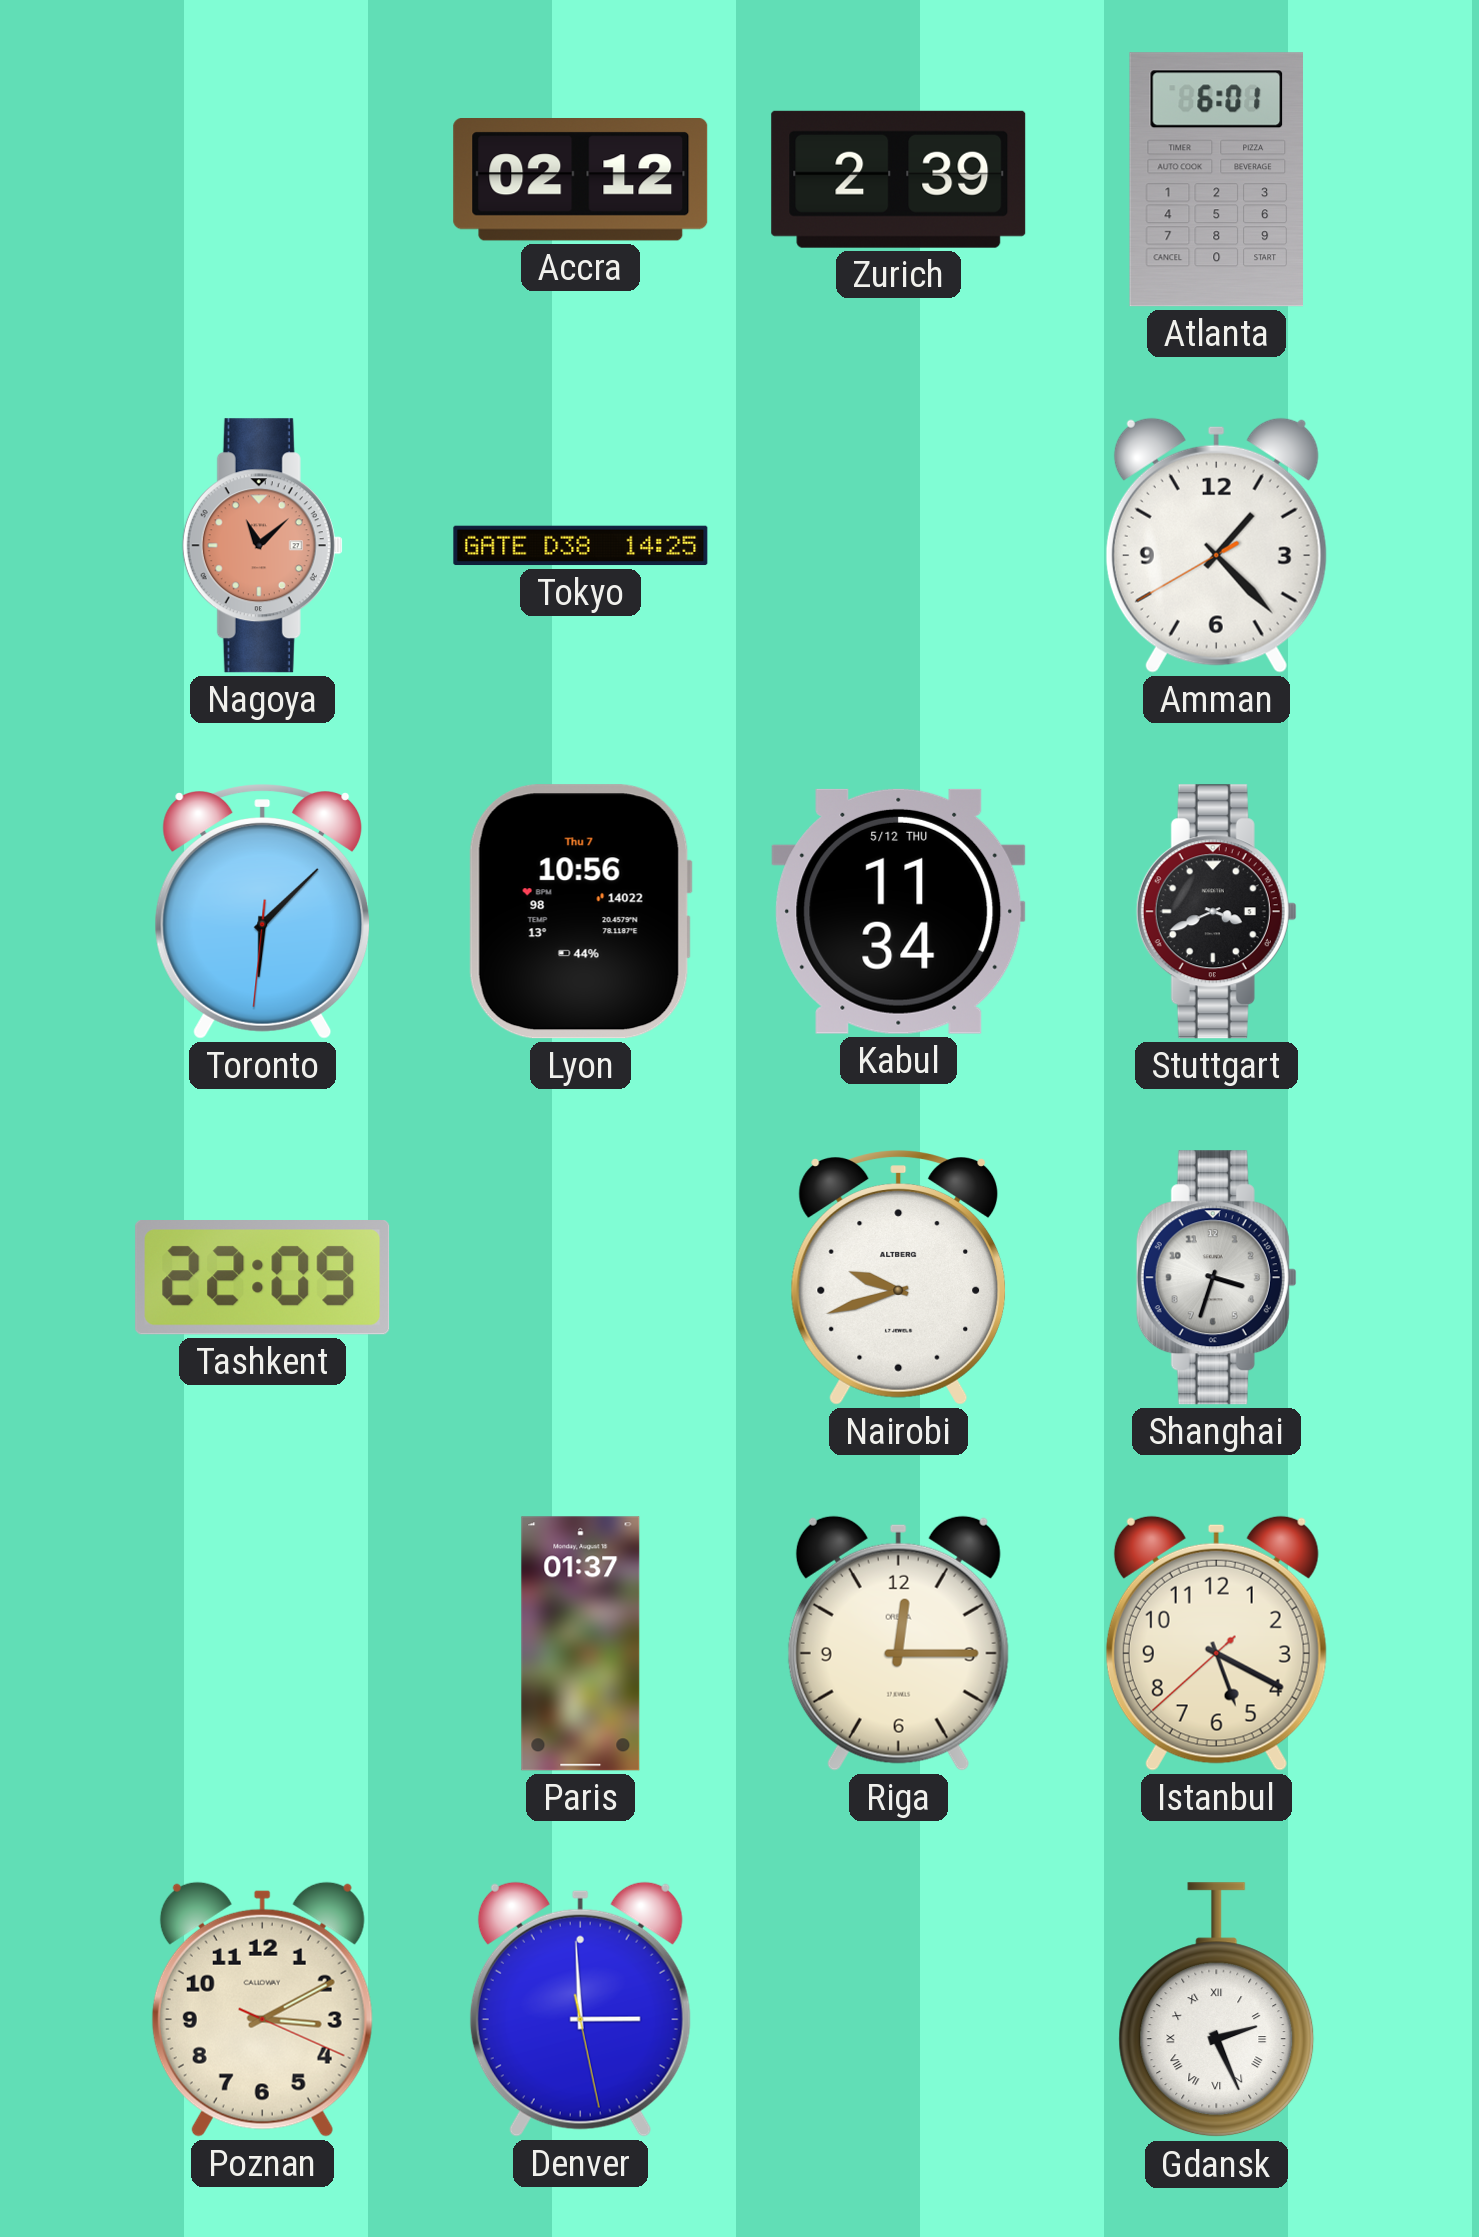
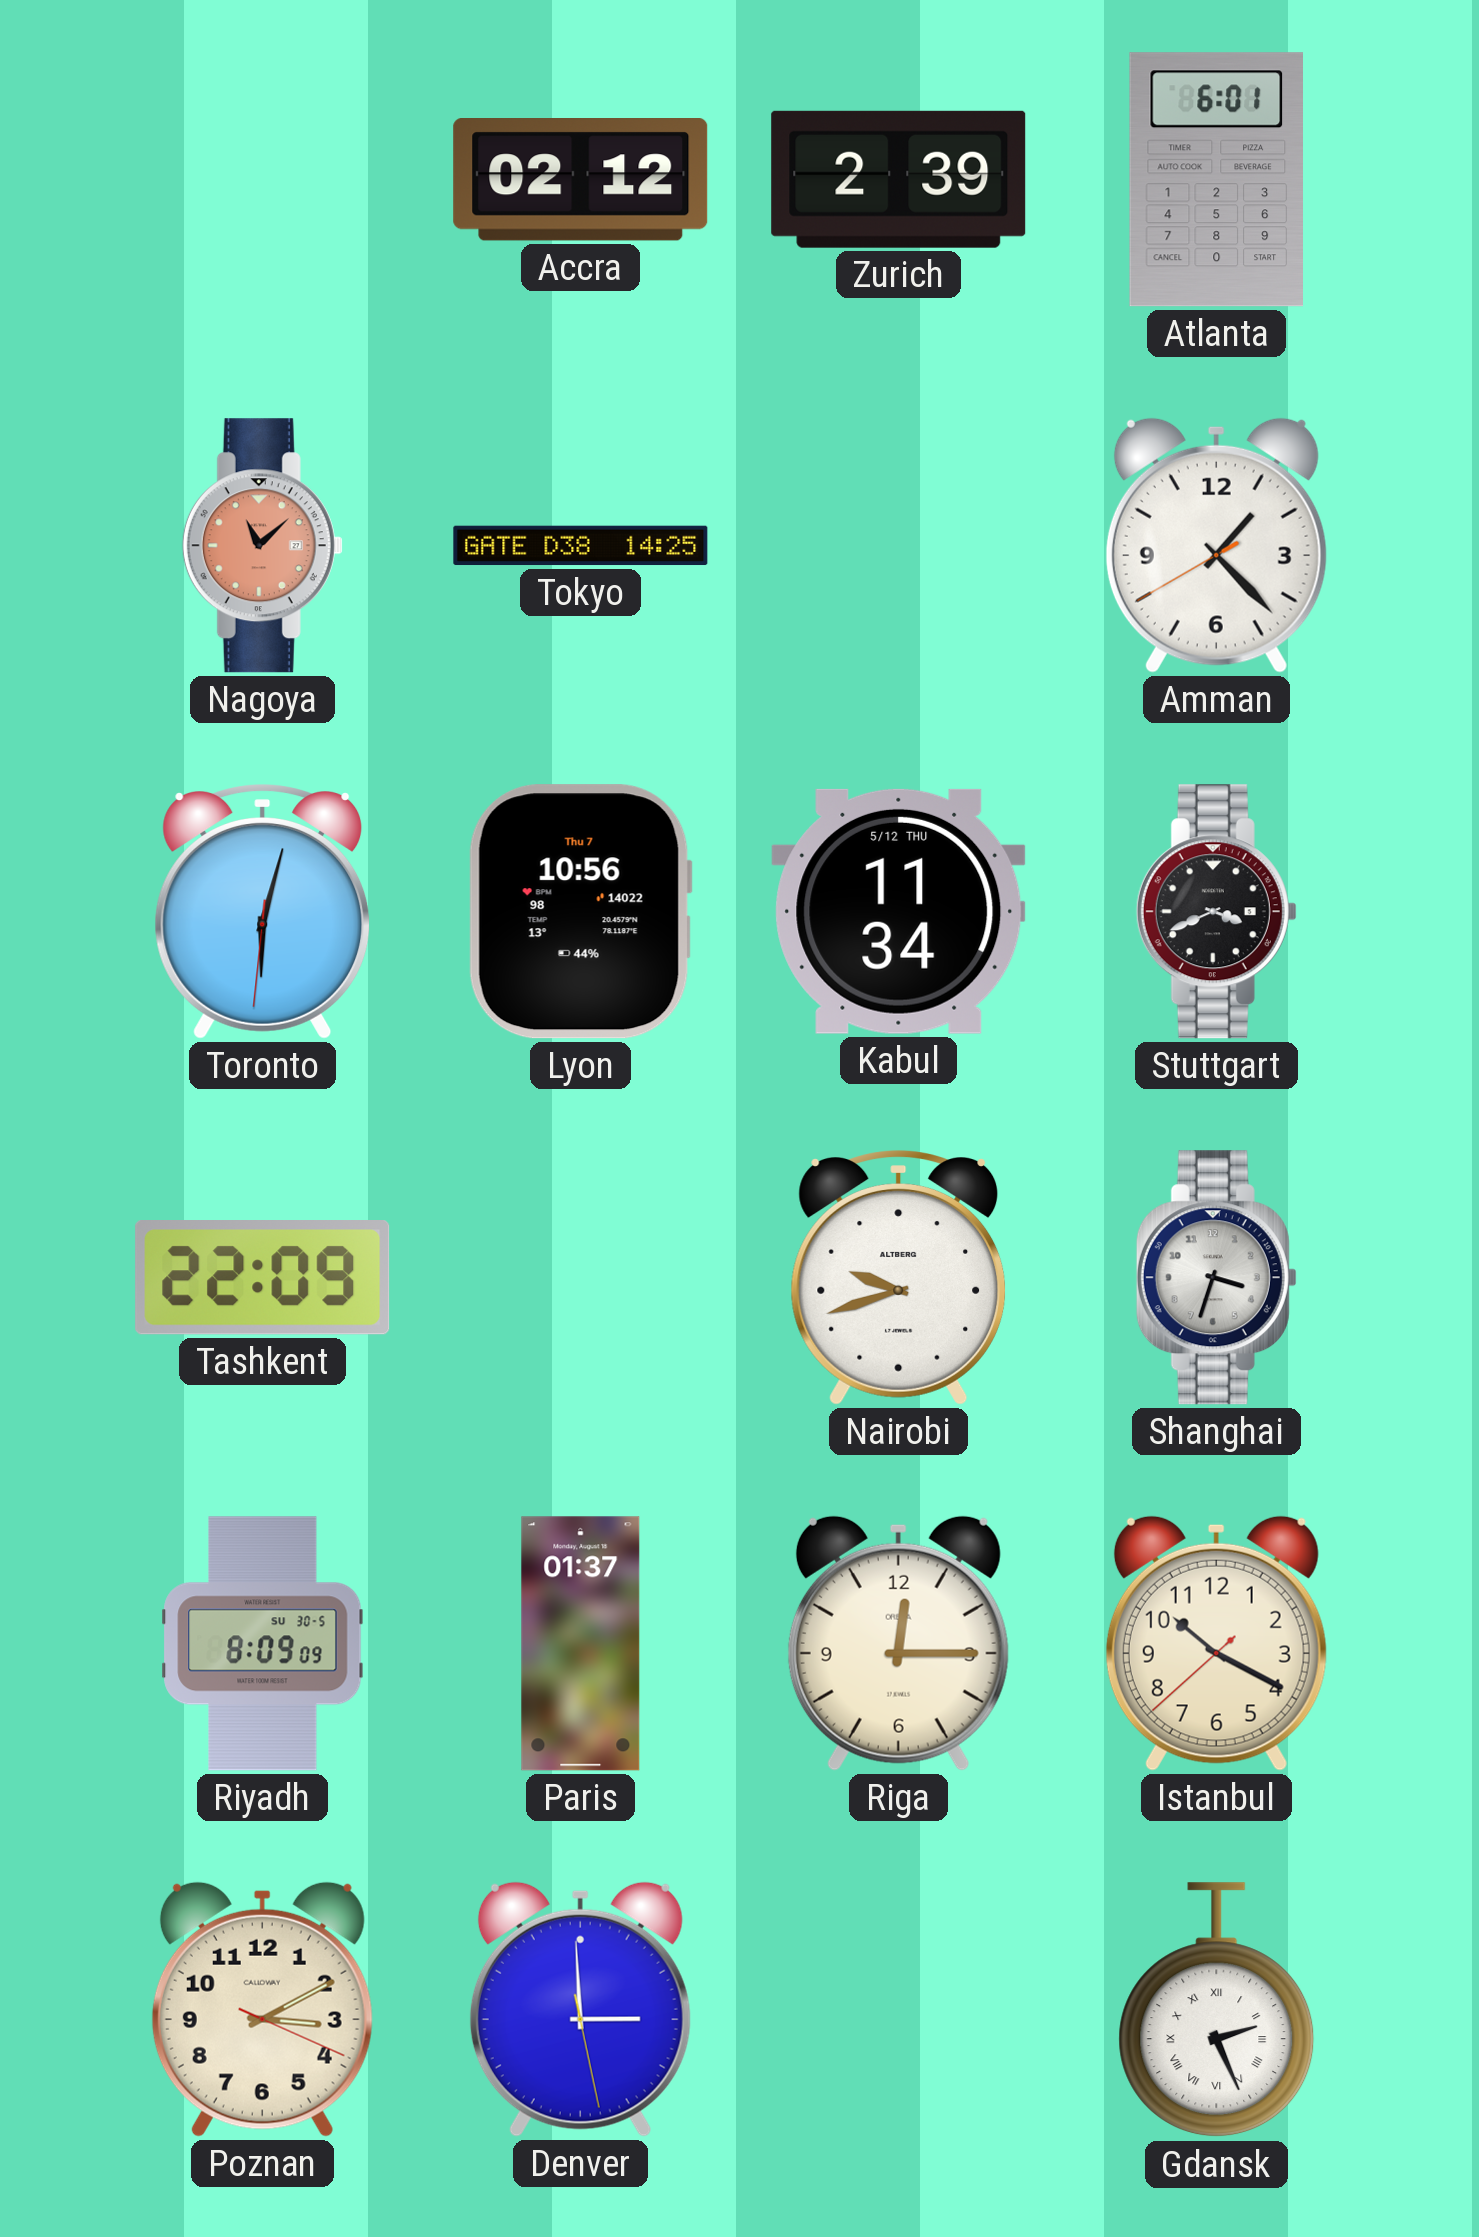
Toronto: 6:07 -> 6:02 (263, 912)
Riyadh: none -> 8:09 (263, 1644)
Istanbul: 5:19 -> 10:19 (1216, 1643)
